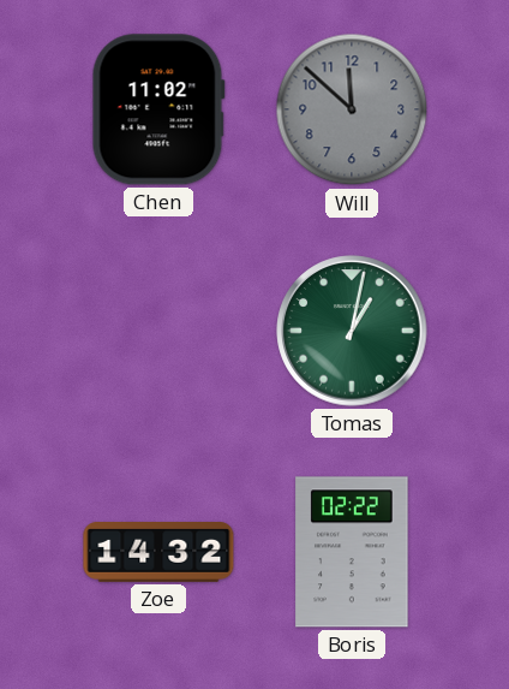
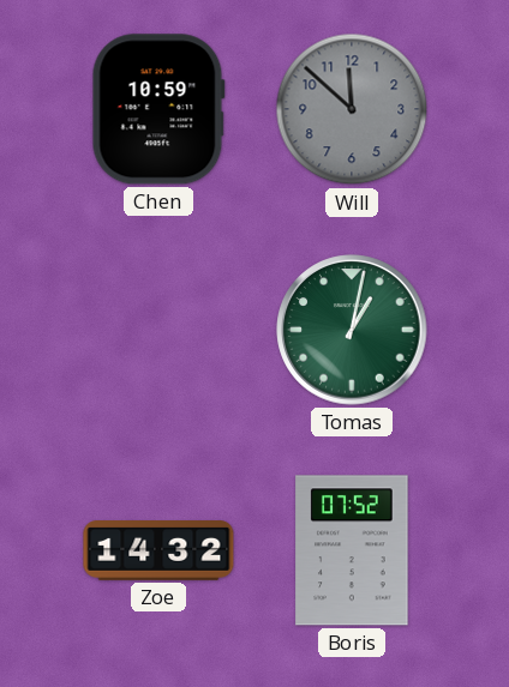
Chen: 11:02 -> 10:59 (158, 109)
Boris: 02:22 -> 07:52 (352, 550)
